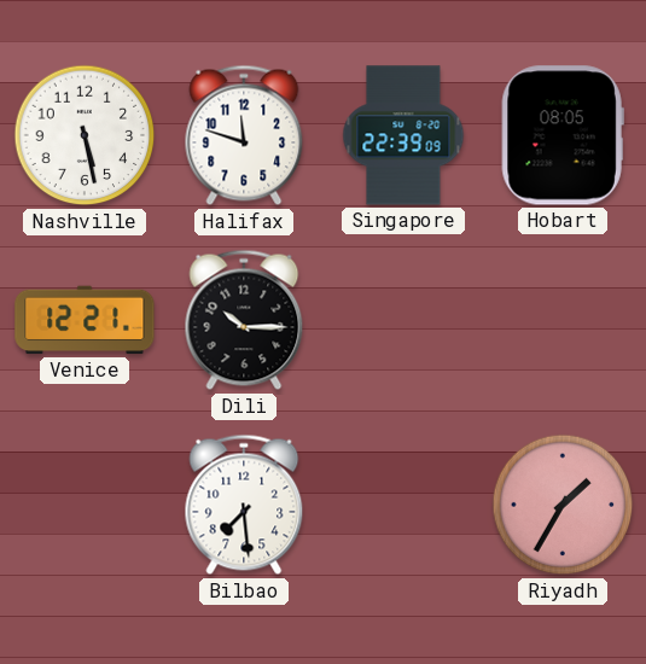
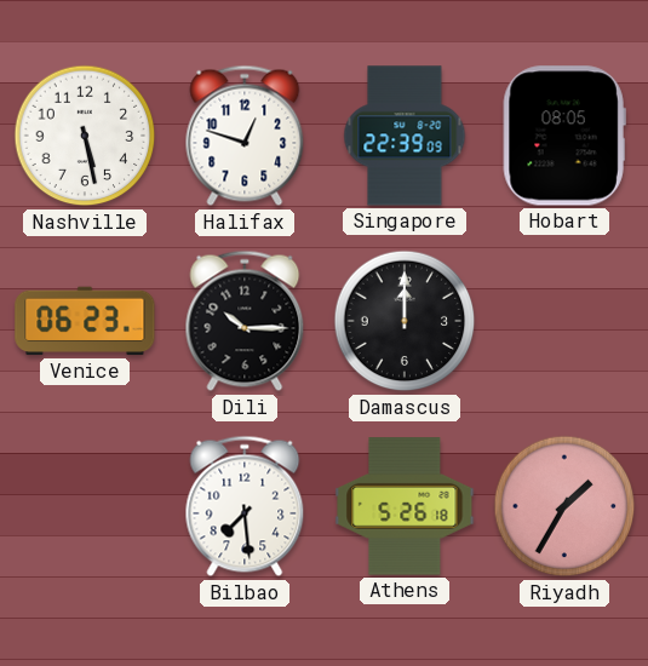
Halifax: 11:48 -> 12:48 (245, 136)
Venice: 12:21 -> 06:23 (85, 321)
Damascus: none -> 12:00 (405, 321)
Athens: none -> 5:26 (405, 506)
